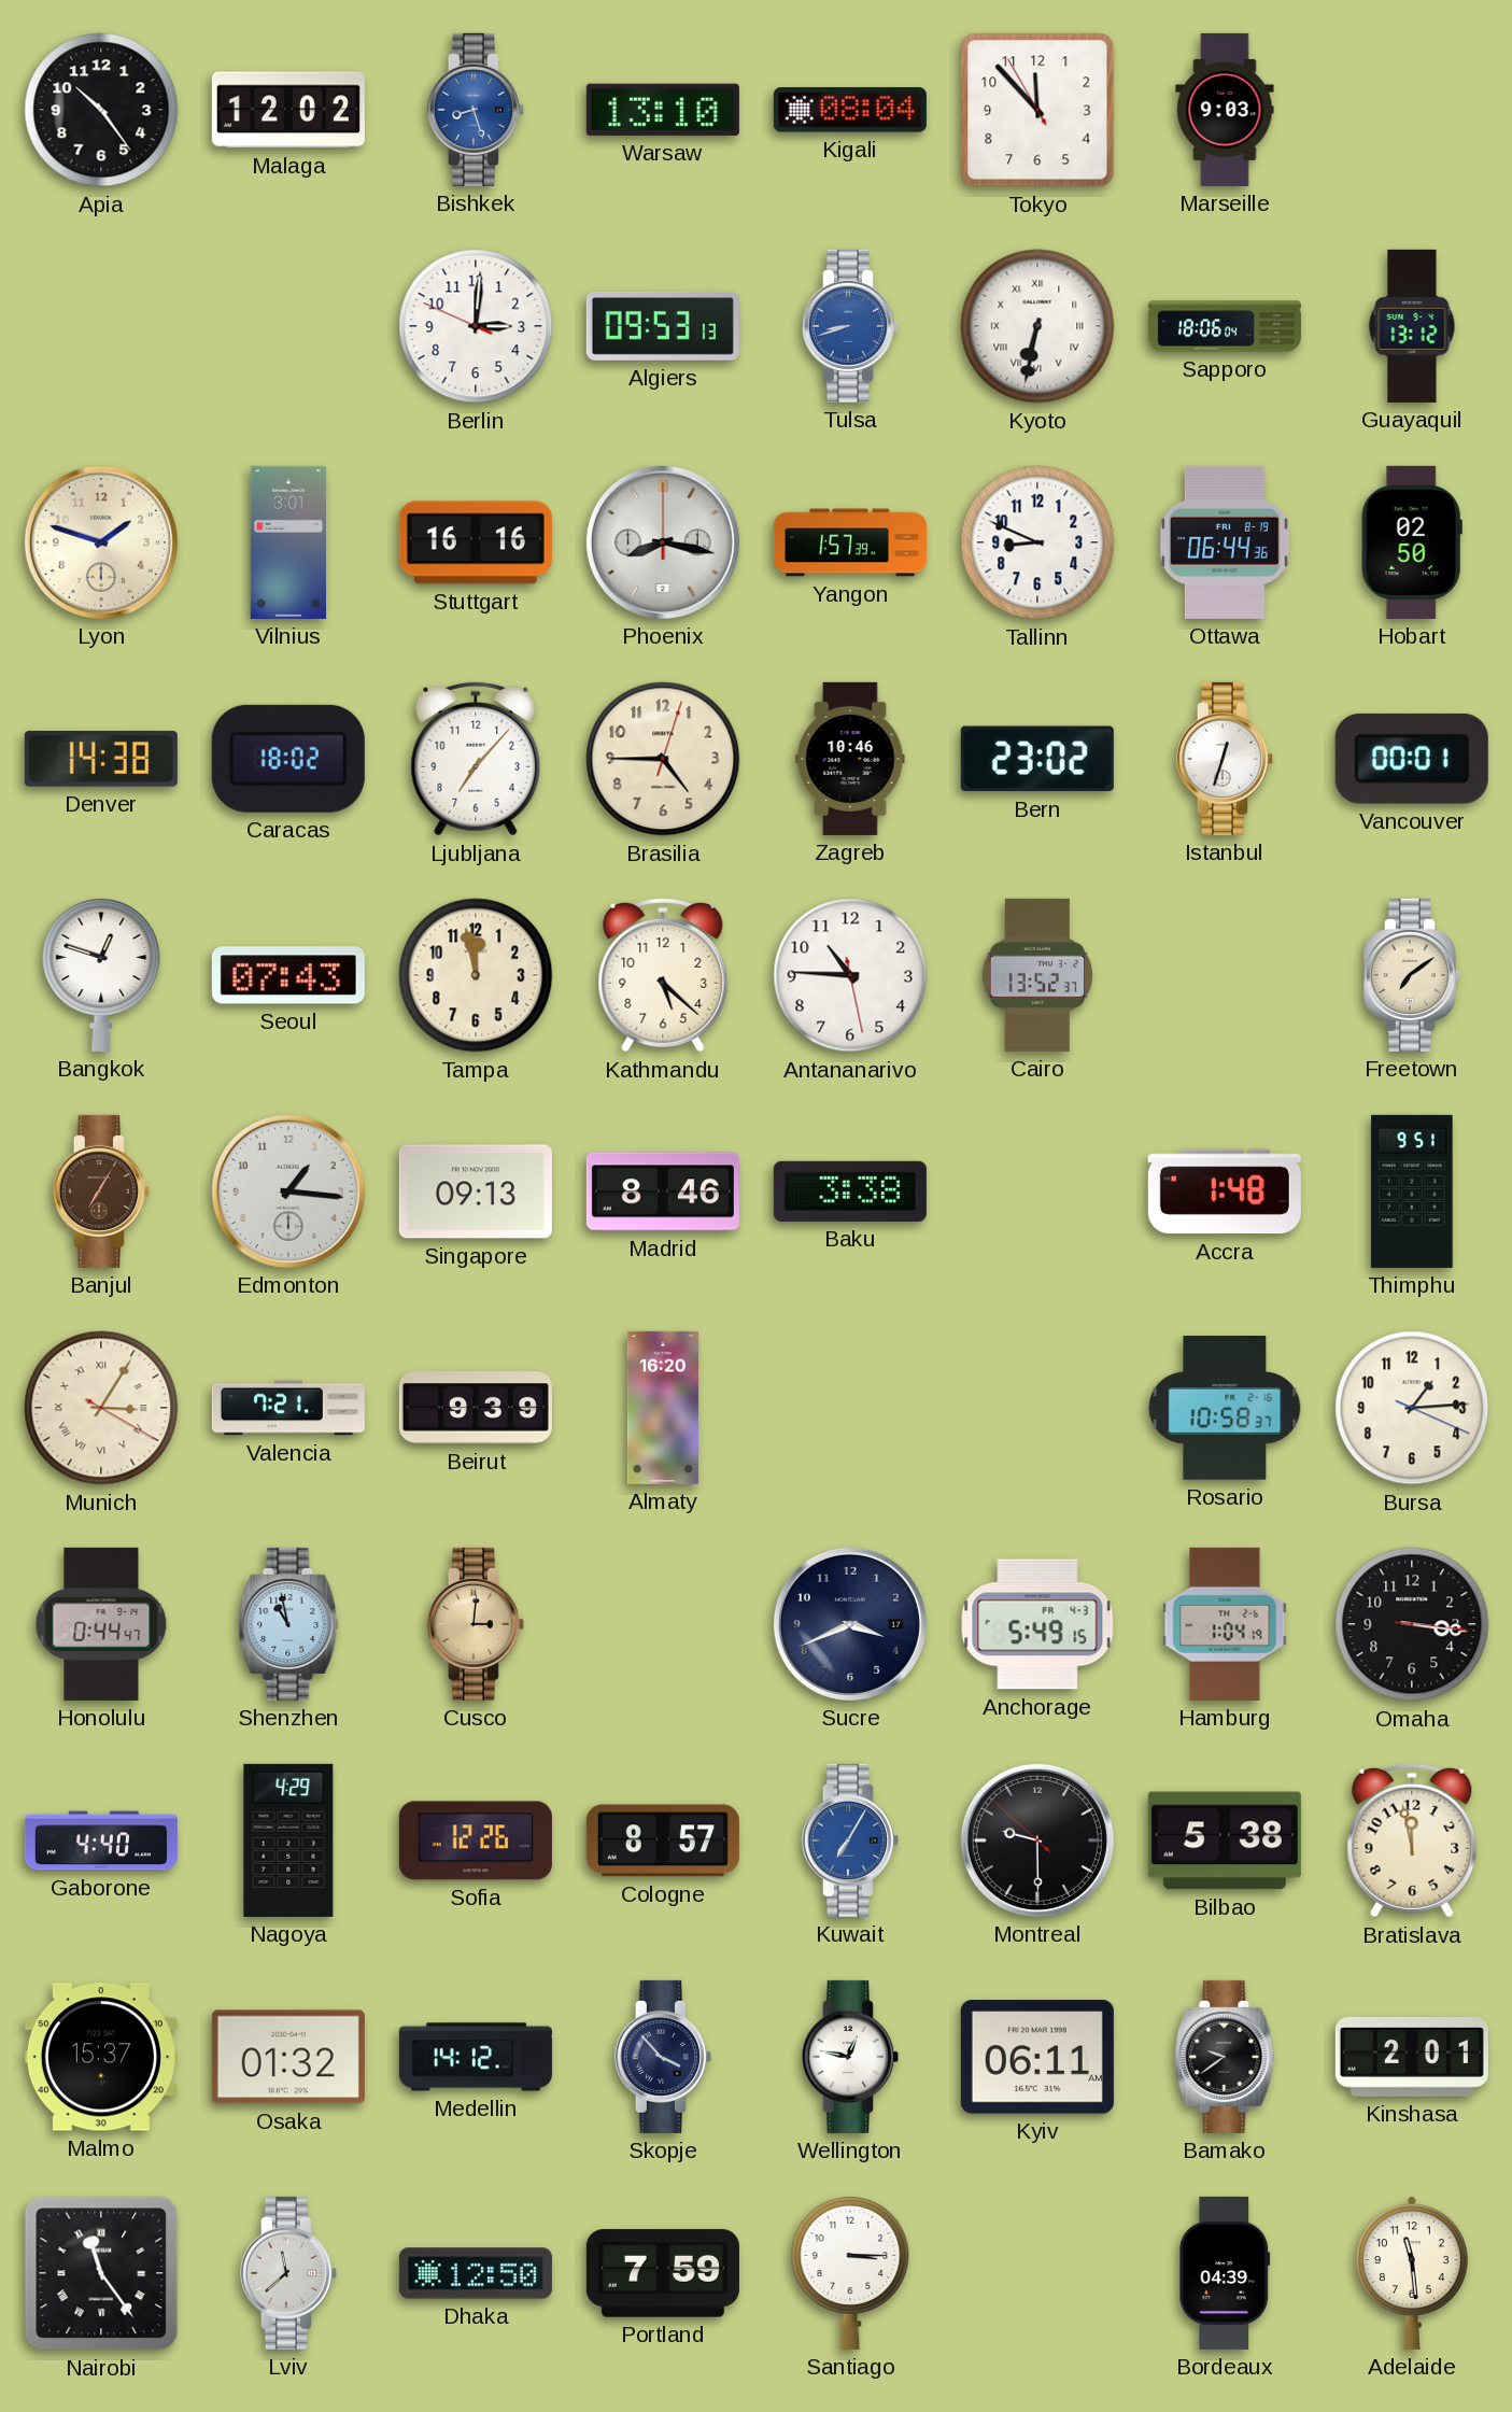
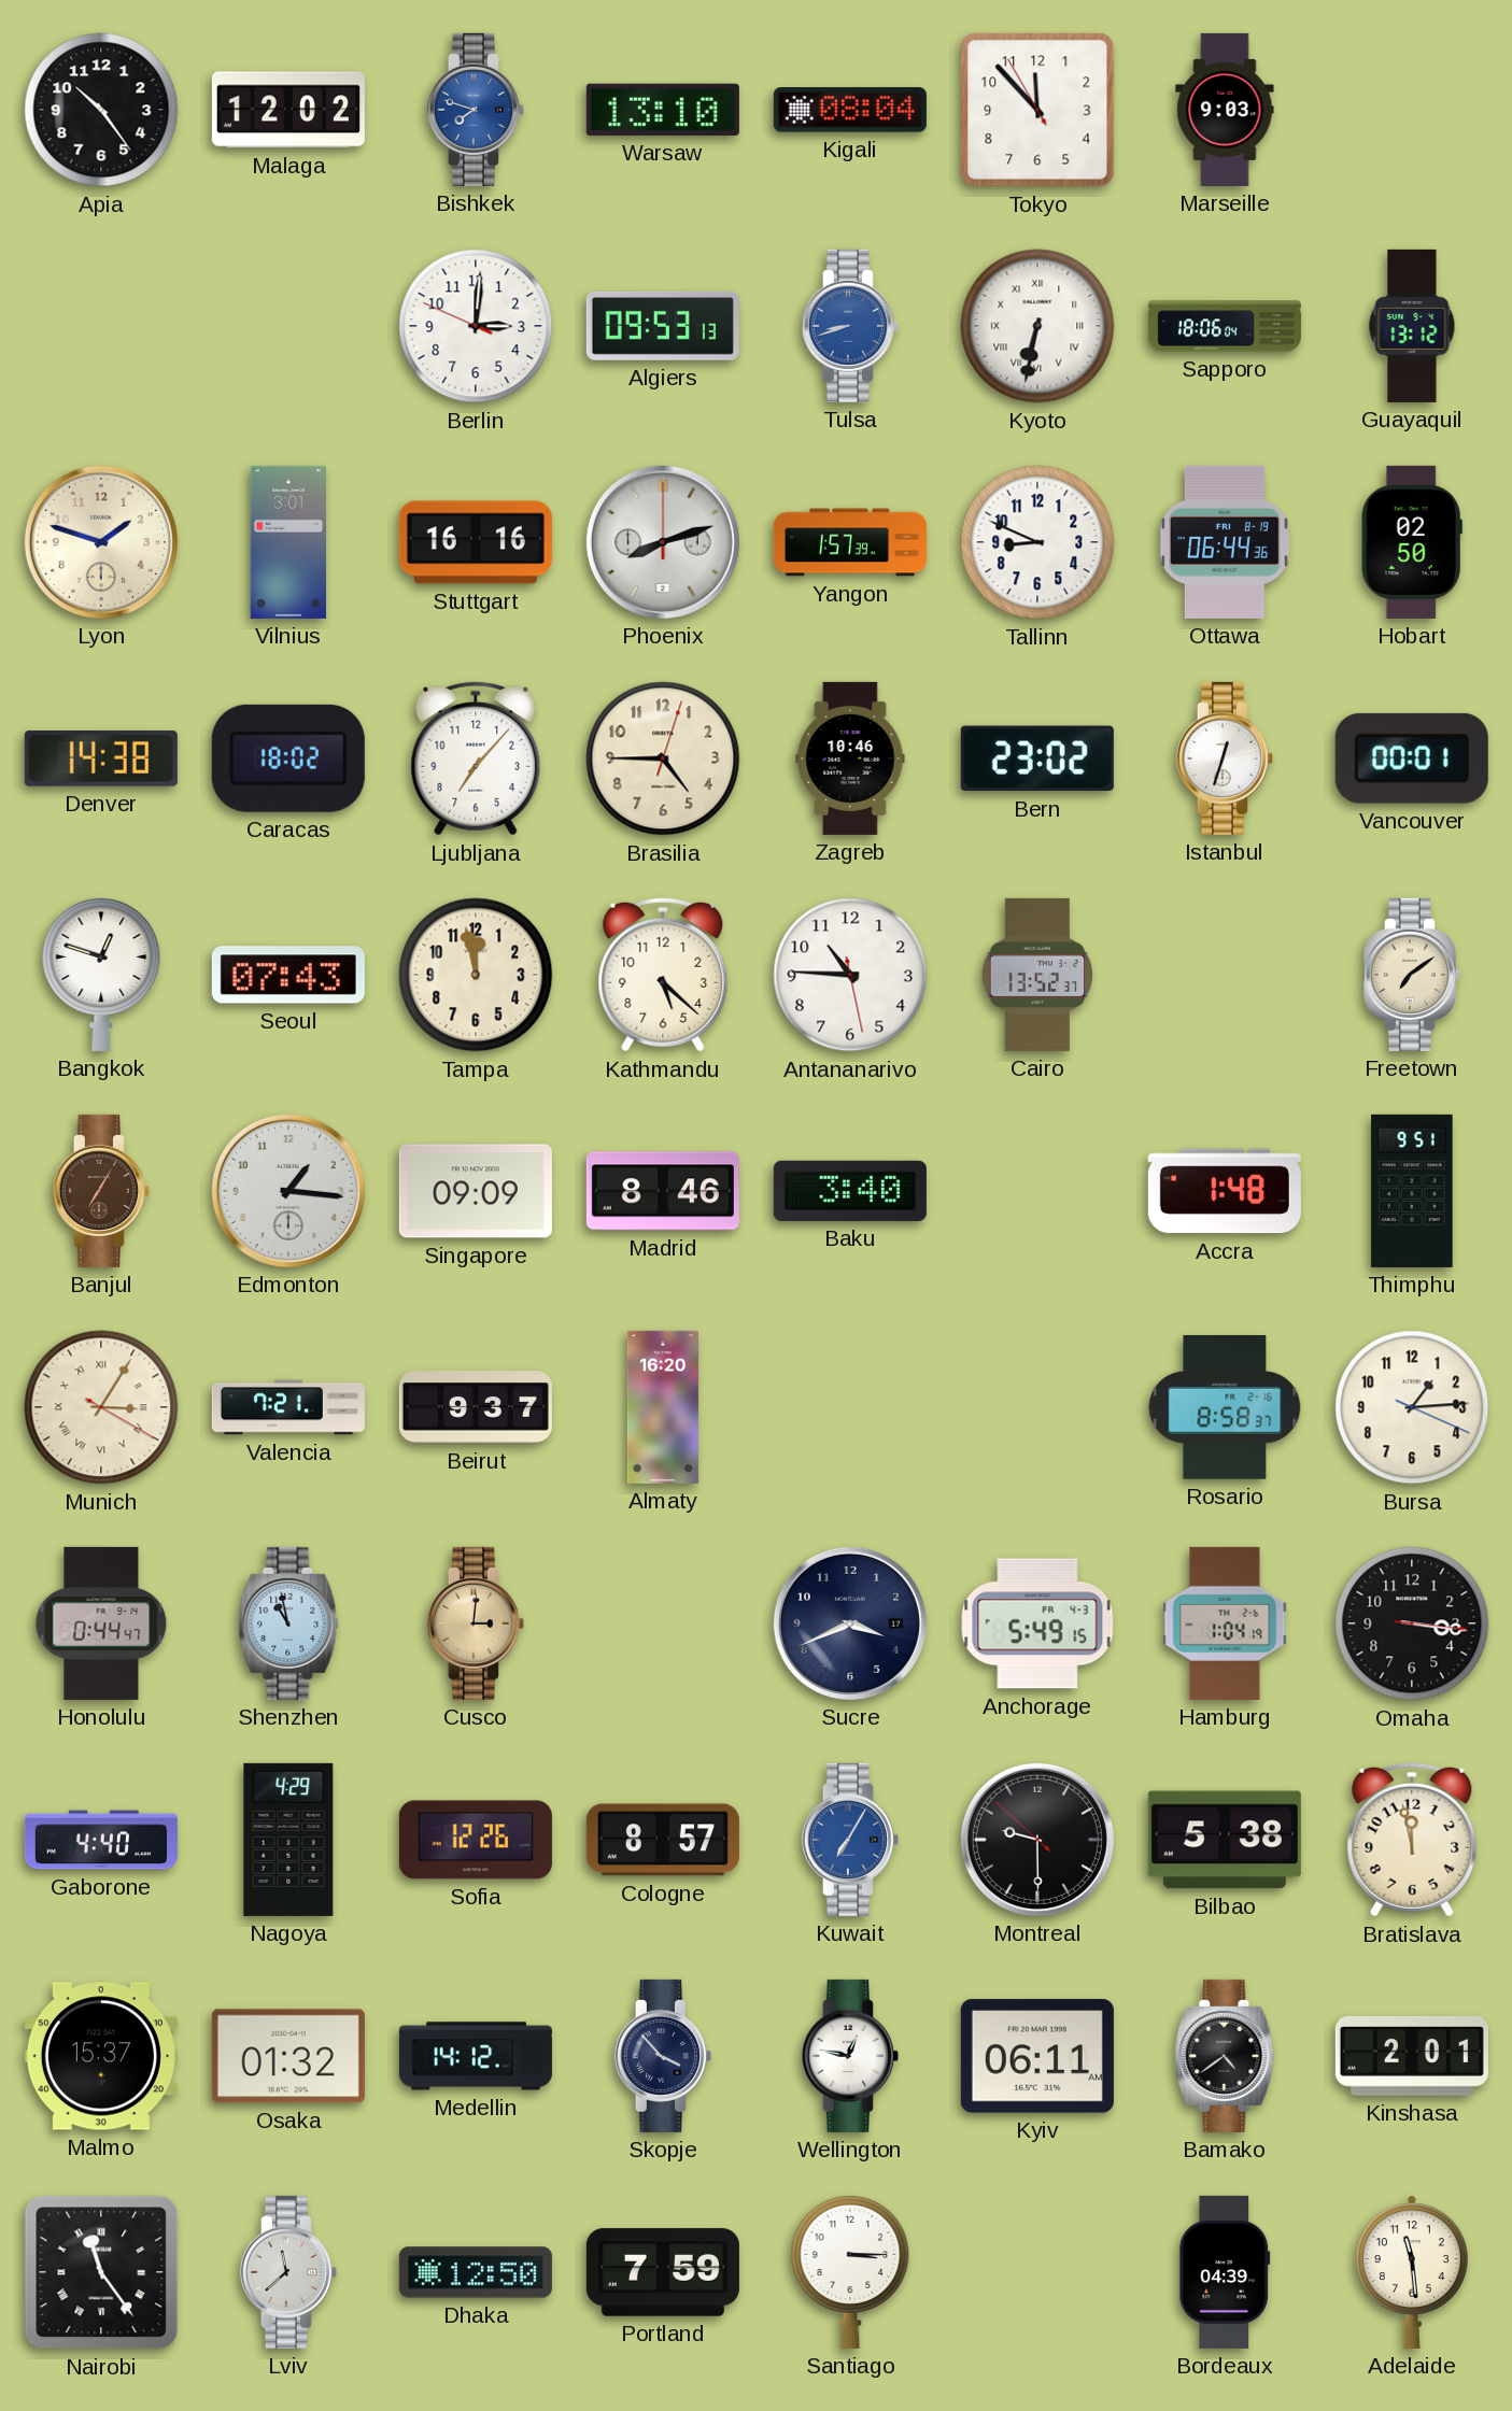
Bishkek: 8:27 -> 7:48 (476, 110)
Phoenix: 8:17 -> 8:12 (663, 542)
Singapore: 09:13 -> 09:09 (476, 1191)
Baku: 3:38 -> 3:40 (850, 1191)
Beirut: 9:39 -> 9:37 (476, 1407)
Rosario: 10:58 -> 8:58 (1225, 1408)
Bamako: 9:39 -> 4:39 (1225, 2056)
